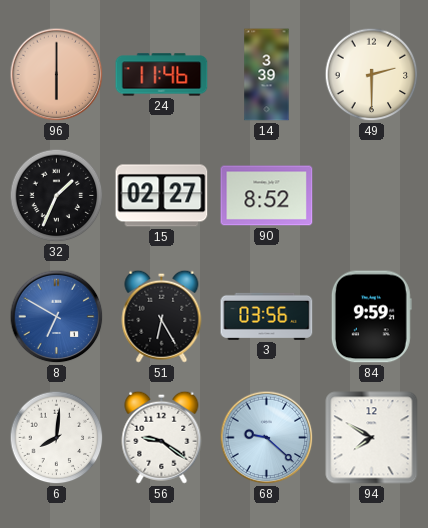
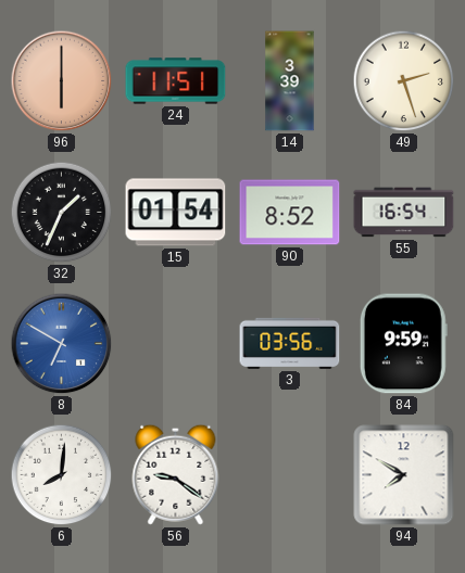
24: 11:46 -> 11:51 (176, 81)
49: 2:30 -> 2:27 (404, 81)
15: 02:27 -> 01:54 (176, 213)
55: none -> 16:54 (404, 213)
51: 6:25 -> none (162, 316)
68: 9:22 -> none (267, 438)
